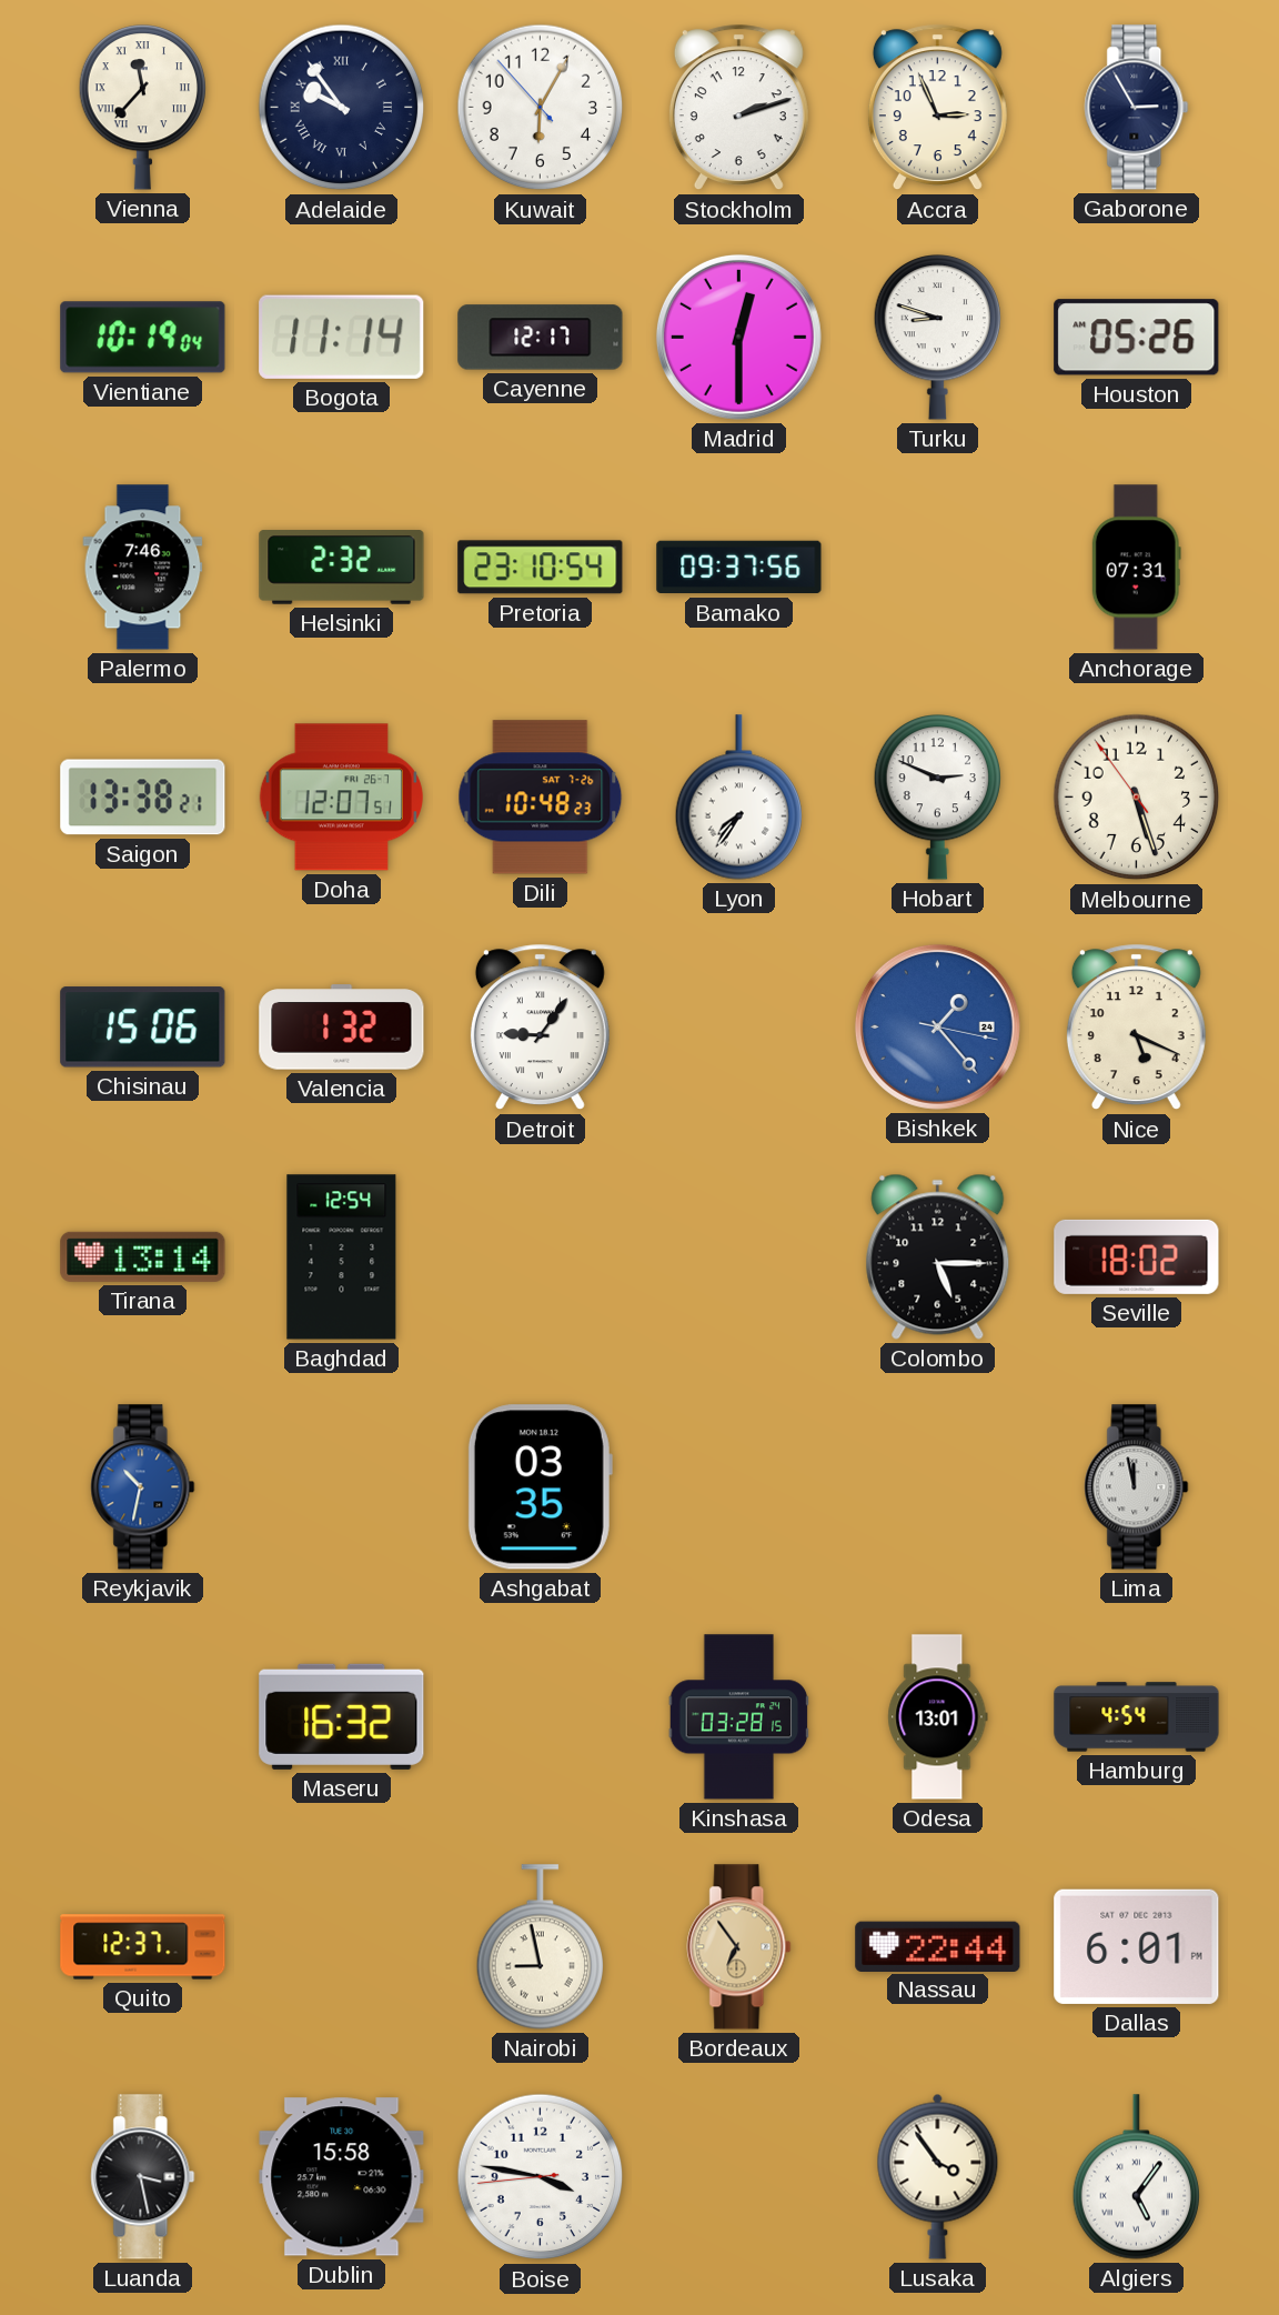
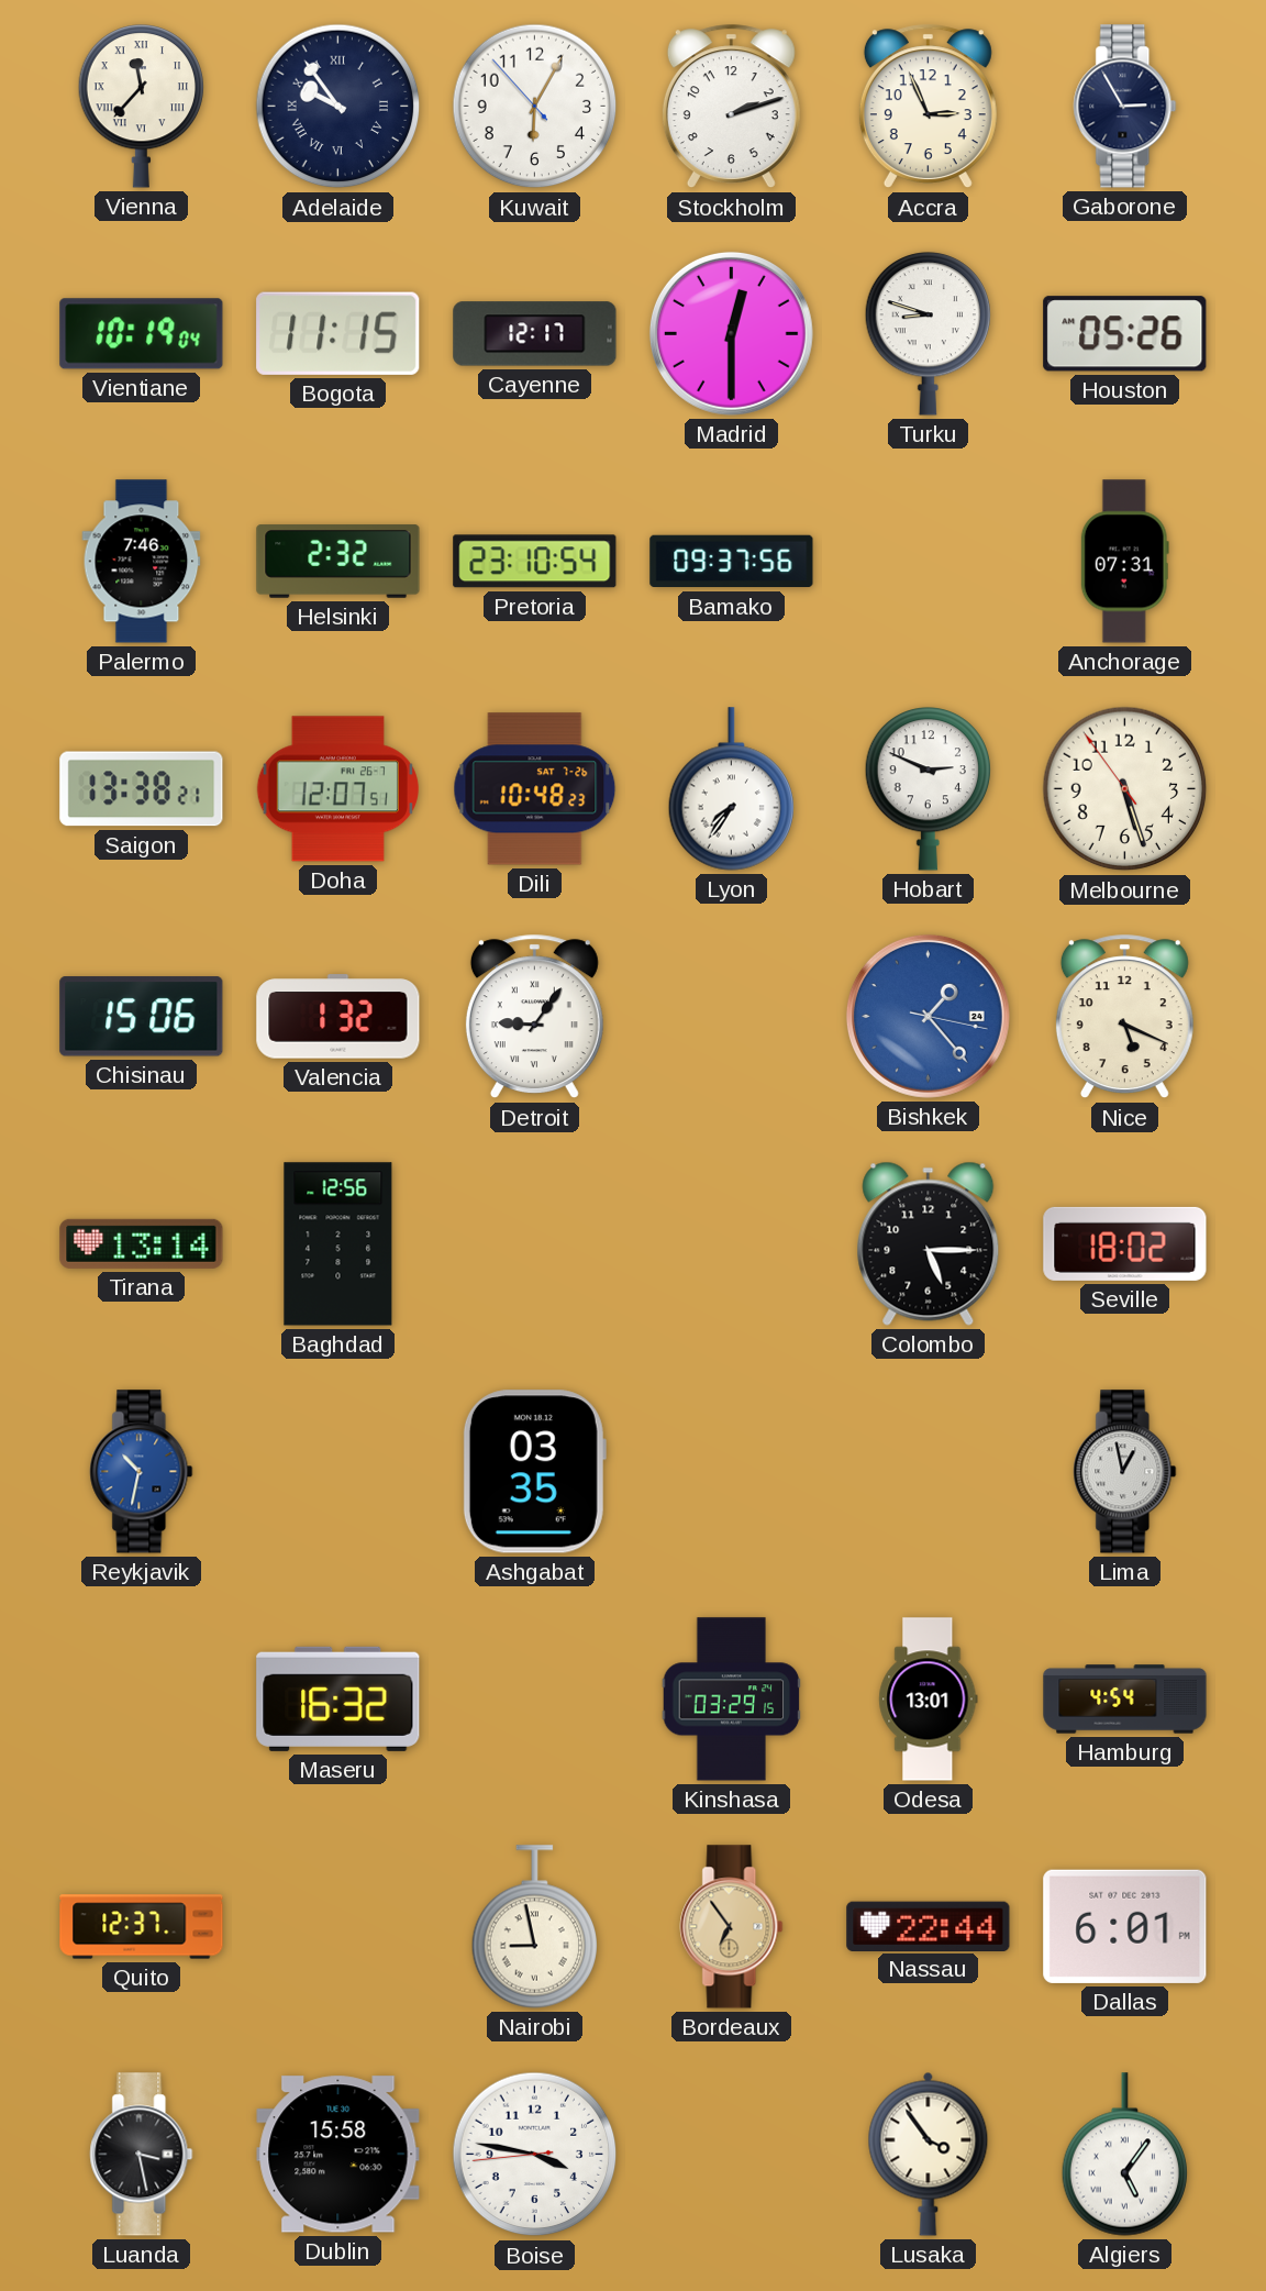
Bogota: 11:14 -> 11:15 (338, 333)
Baghdad: 12:54 -> 12:56 (338, 1244)
Lima: 11:58 -> 12:58 (1125, 1472)
Kinshasa: 03:28 -> 03:29 (732, 1700)
